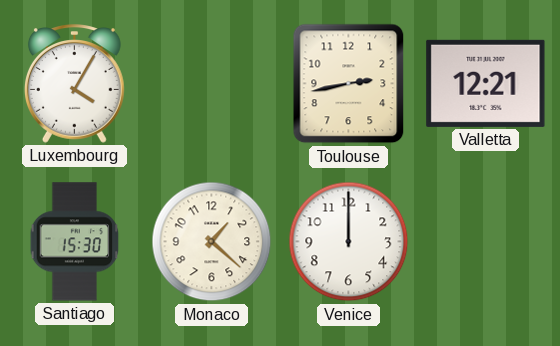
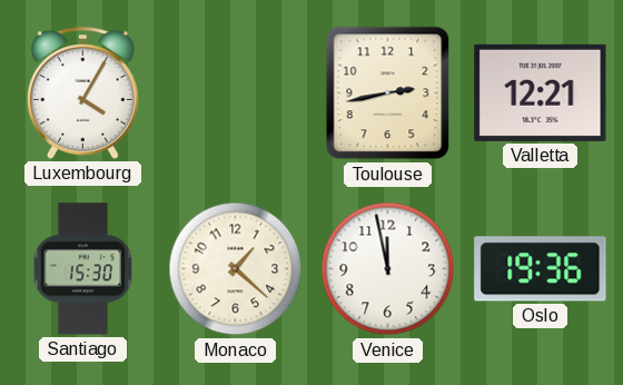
Venice: 12:00 -> 11:58 (388, 269)
Oslo: none -> 19:36 (541, 269)
